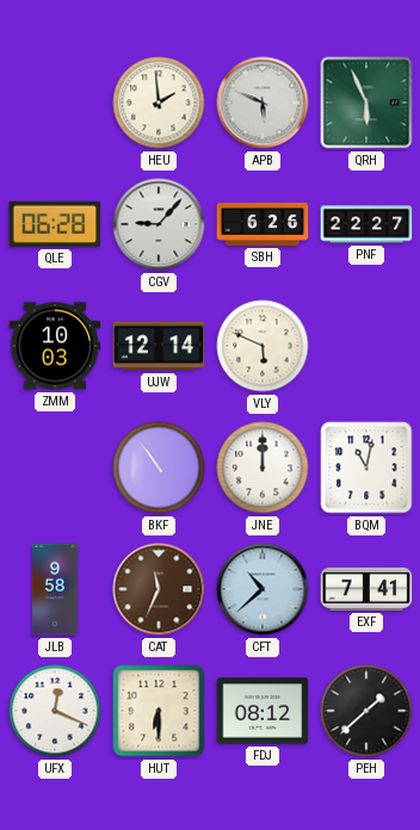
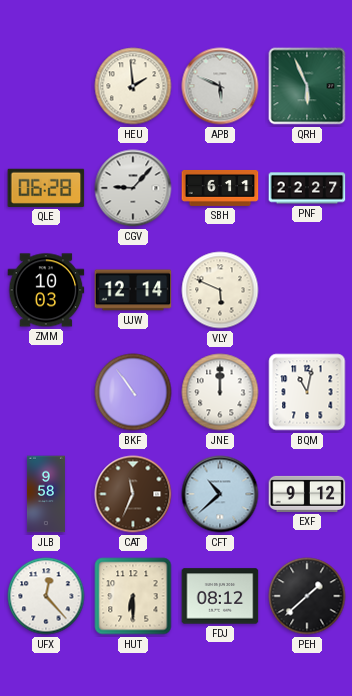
SBH: 6:26 -> 6:11 (220, 188)
EXF: 7:41 -> 9:12 (307, 494)
UFX: 12:19 -> 12:23 (46, 596)
